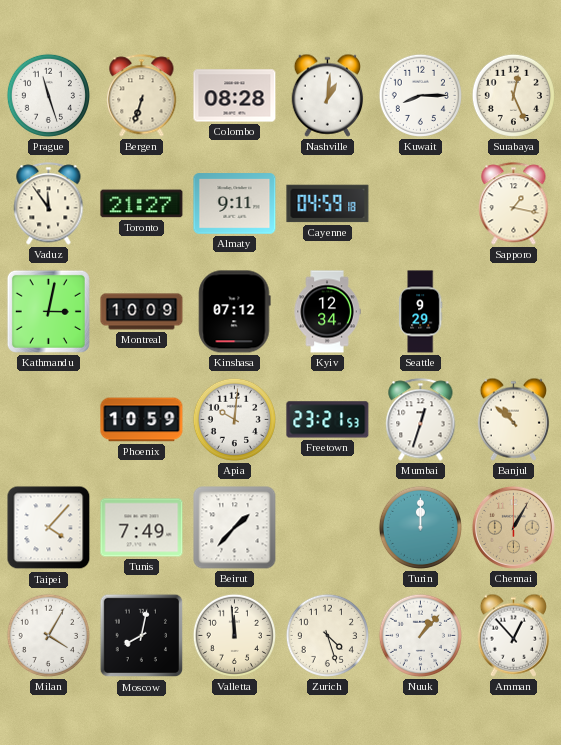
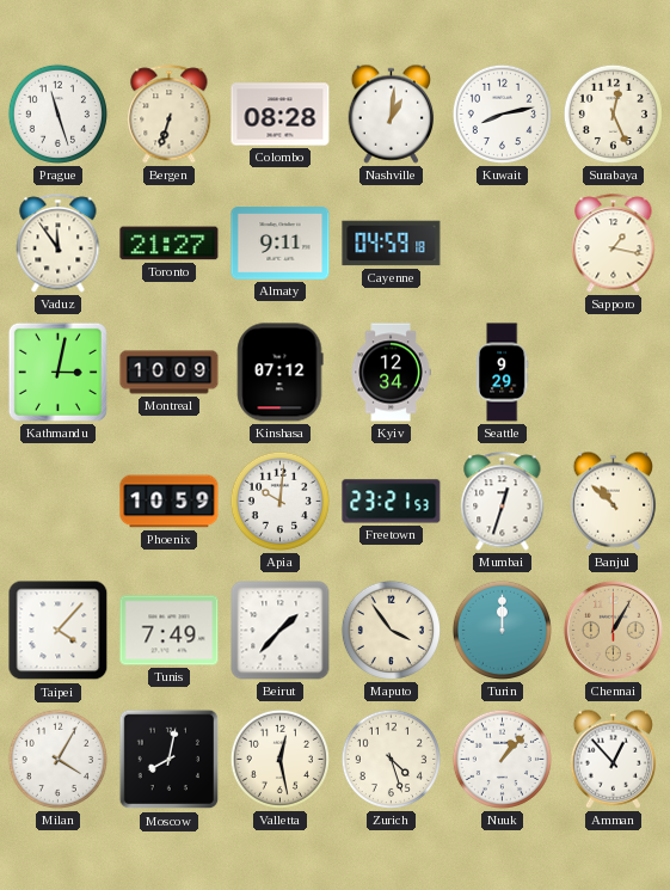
Kuwait: 8:15 -> 8:13 (502, 113)
Maputo: none -> 3:54 (391, 630)
Valletta: 11:59 -> 12:28 (279, 759)
